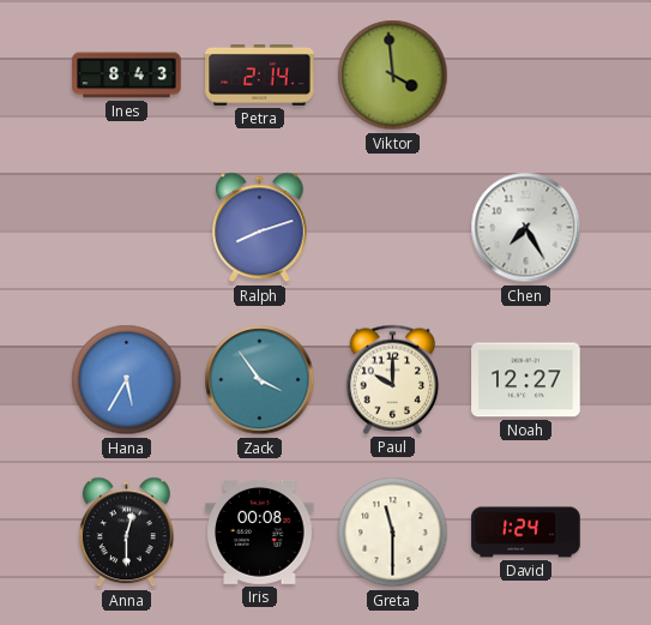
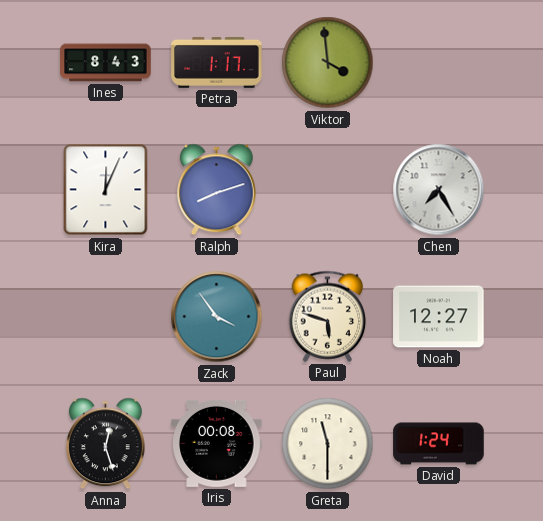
Petra: 2:14 -> 1:17 (217, 62)
Kira: none -> 12:04 (106, 190)
Hana: 5:35 -> none (127, 380)
Paul: 10:00 -> 5:48 (328, 316)
Anna: 12:30 -> 12:27 (106, 444)
